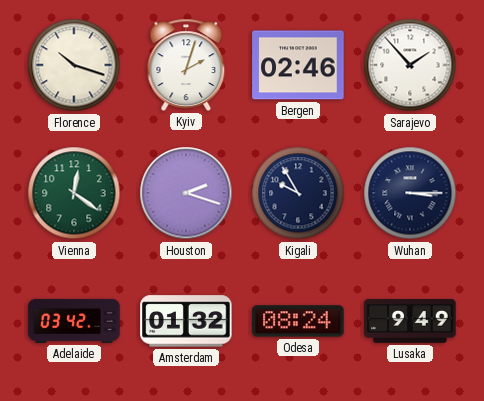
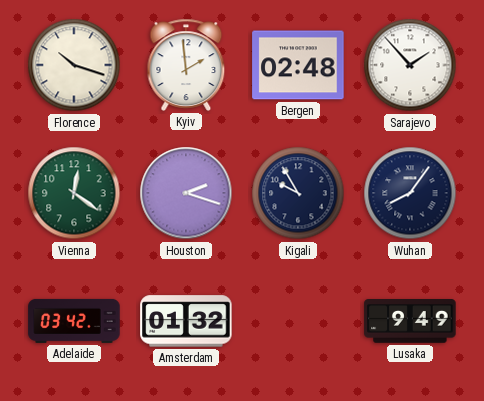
Kyiv: 2:03 -> 1:59 (186, 65)
Bergen: 02:46 -> 02:48 (298, 65)
Wuhan: 3:15 -> 8:06 (410, 193)
Odesa: 08:24 -> none (298, 321)
